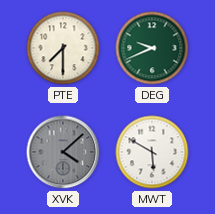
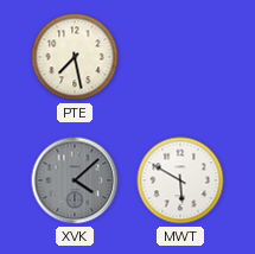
PTE: 7:30 -> 7:28 (75, 57)
DEG: 9:41 -> none (152, 48)
